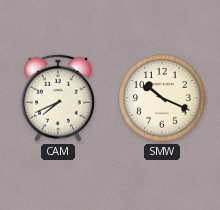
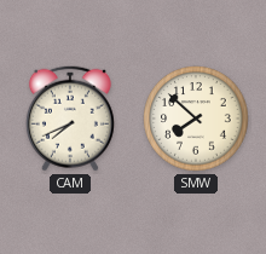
SMW: 10:19 -> 7:52 (196, 119)
